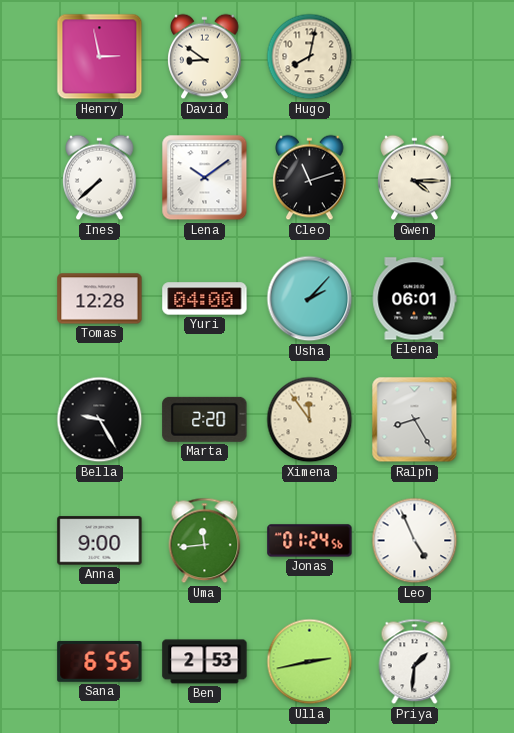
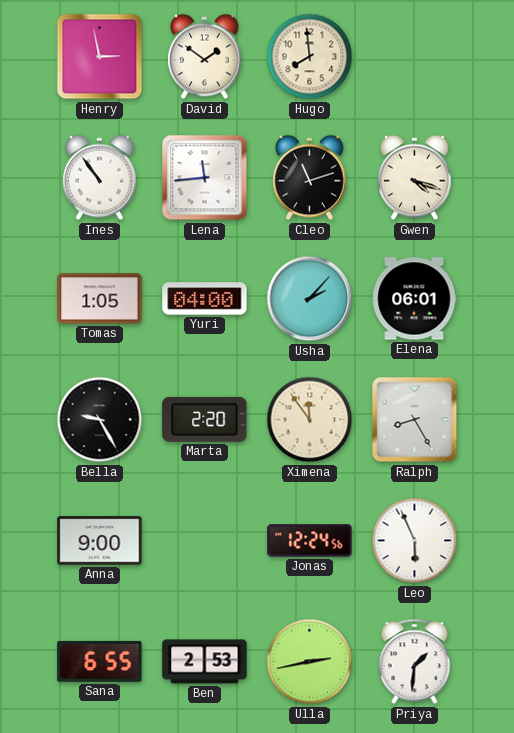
David: 8:51 -> 1:51 (205, 57)
Hugo: 8:02 -> 7:59 (310, 57)
Ines: 7:38 -> 10:54 (100, 178)
Lena: 10:09 -> 11:44 (205, 178)
Gwen: 4:15 -> 4:18 (415, 178)
Tomas: 12:28 -> 1:05 (100, 299)
Uma: 11:44 -> none (205, 541)
Jonas: 01:24 -> 12:24 (310, 541)
Leo: 4:56 -> 5:56 (415, 541)
